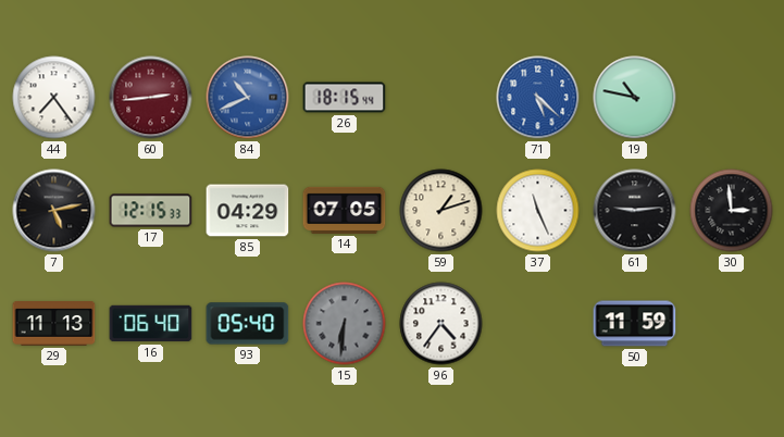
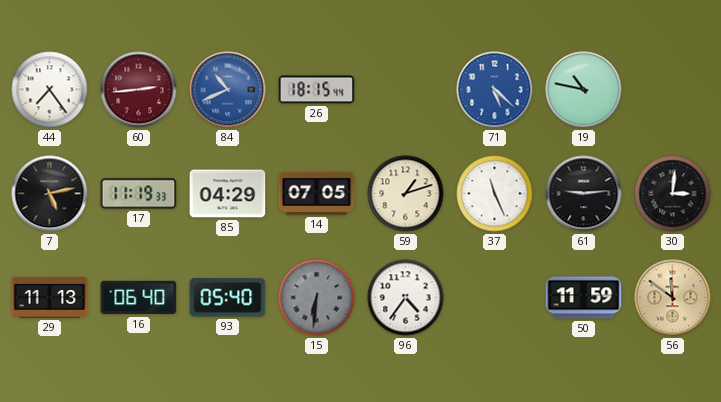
17: 12:15 -> 11:19 (139, 194)
30: 2:59 -> 3:01 (673, 194)
56: none -> 11:51 (673, 298)
